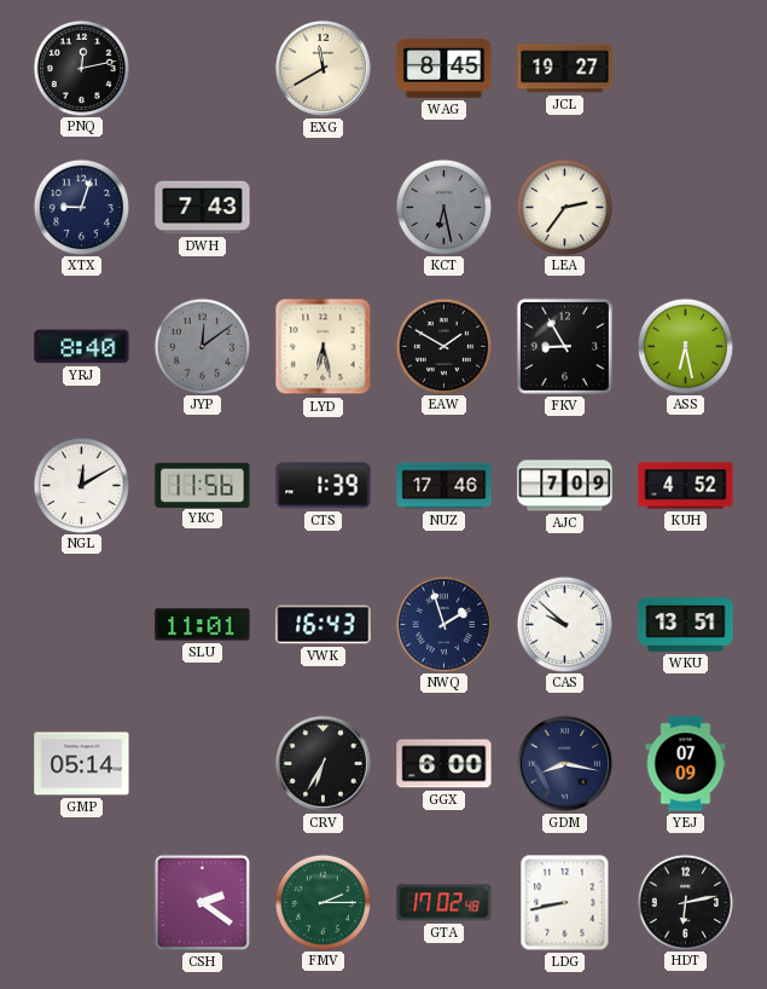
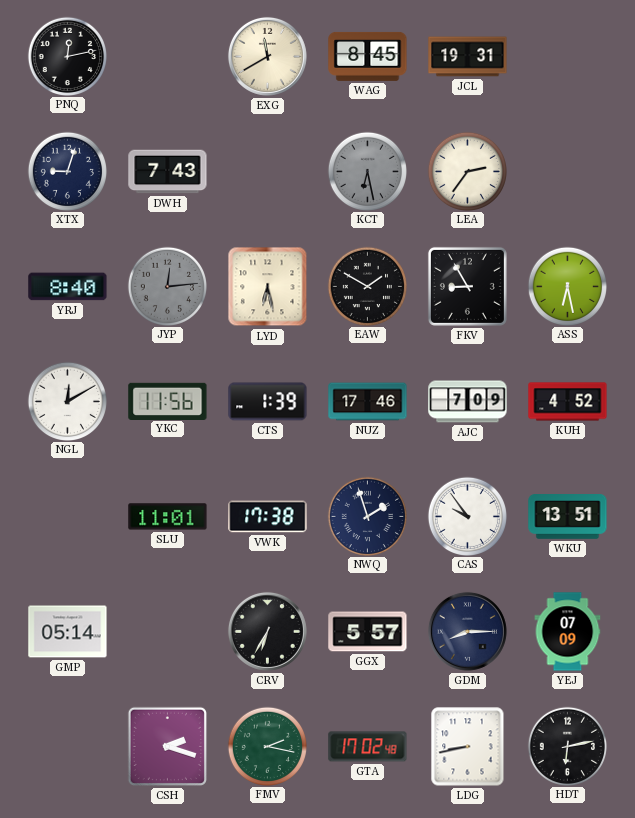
JCL: 19:27 -> 19:31 (468, 57)
JYP: 12:09 -> 12:14 (167, 286)
VWK: 16:43 -> 17:38 (268, 517)
CAS: 9:52 -> 9:54 (467, 516)
GGX: 6:00 -> 5:57 (368, 632)
GDM: 8:17 -> 8:15 (467, 631)
CSH: 2:21 -> 2:18 (167, 746)
FMV: 2:15 -> 2:17 (267, 746)
